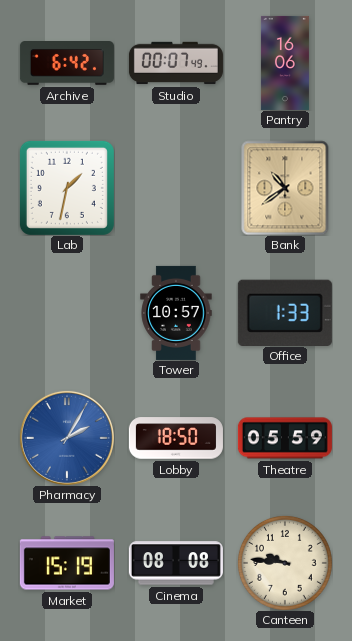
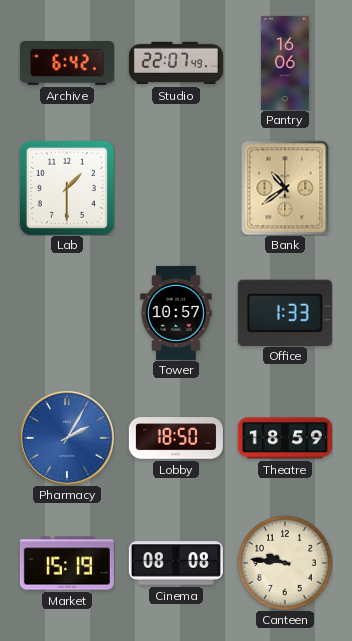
Studio: 00:07 -> 22:07 (176, 63)
Lab: 1:32 -> 1:30 (67, 188)
Theatre: 05:59 -> 18:59 (285, 438)
